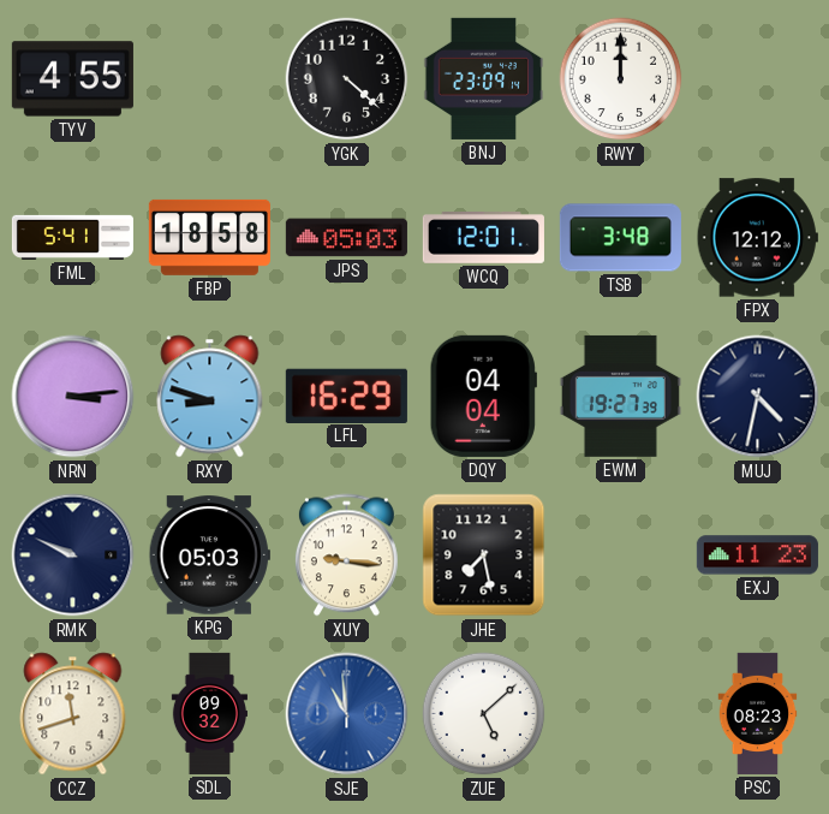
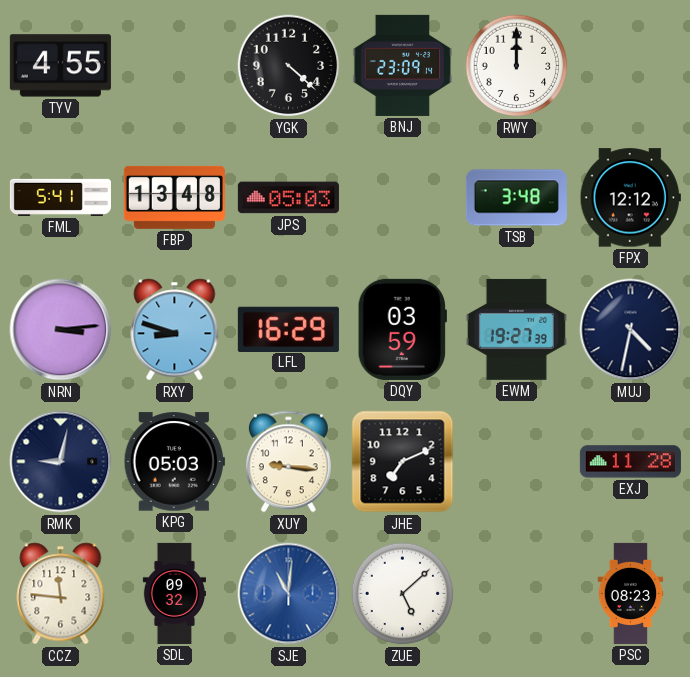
FBP: 18:58 -> 13:48 (174, 197)
WCQ: 12:01 -> none (483, 238)
DQY: 04:04 -> 03:59 (402, 329)
RMK: 9:49 -> 9:02 (61, 462)
JHE: 7:28 -> 7:11 (403, 462)
EXJ: 11:23 -> 11:28 (630, 462)
CCZ: 11:42 -> 11:46 (61, 594)
SJE: 10:59 -> 11:01 (289, 594)
